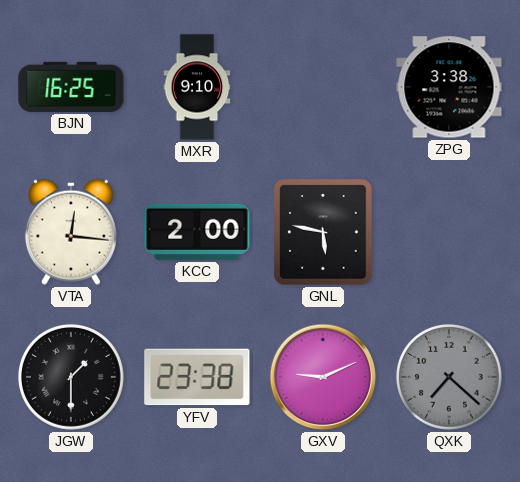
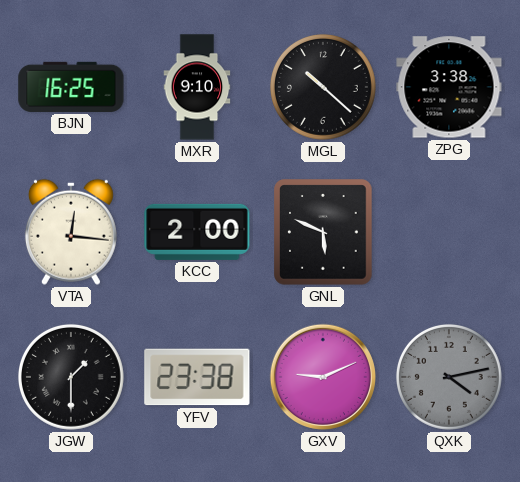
MGL: none -> 10:22 (323, 87)
GNL: 5:47 -> 5:49 (323, 232)
QXK: 7:22 -> 4:13 (449, 377)
